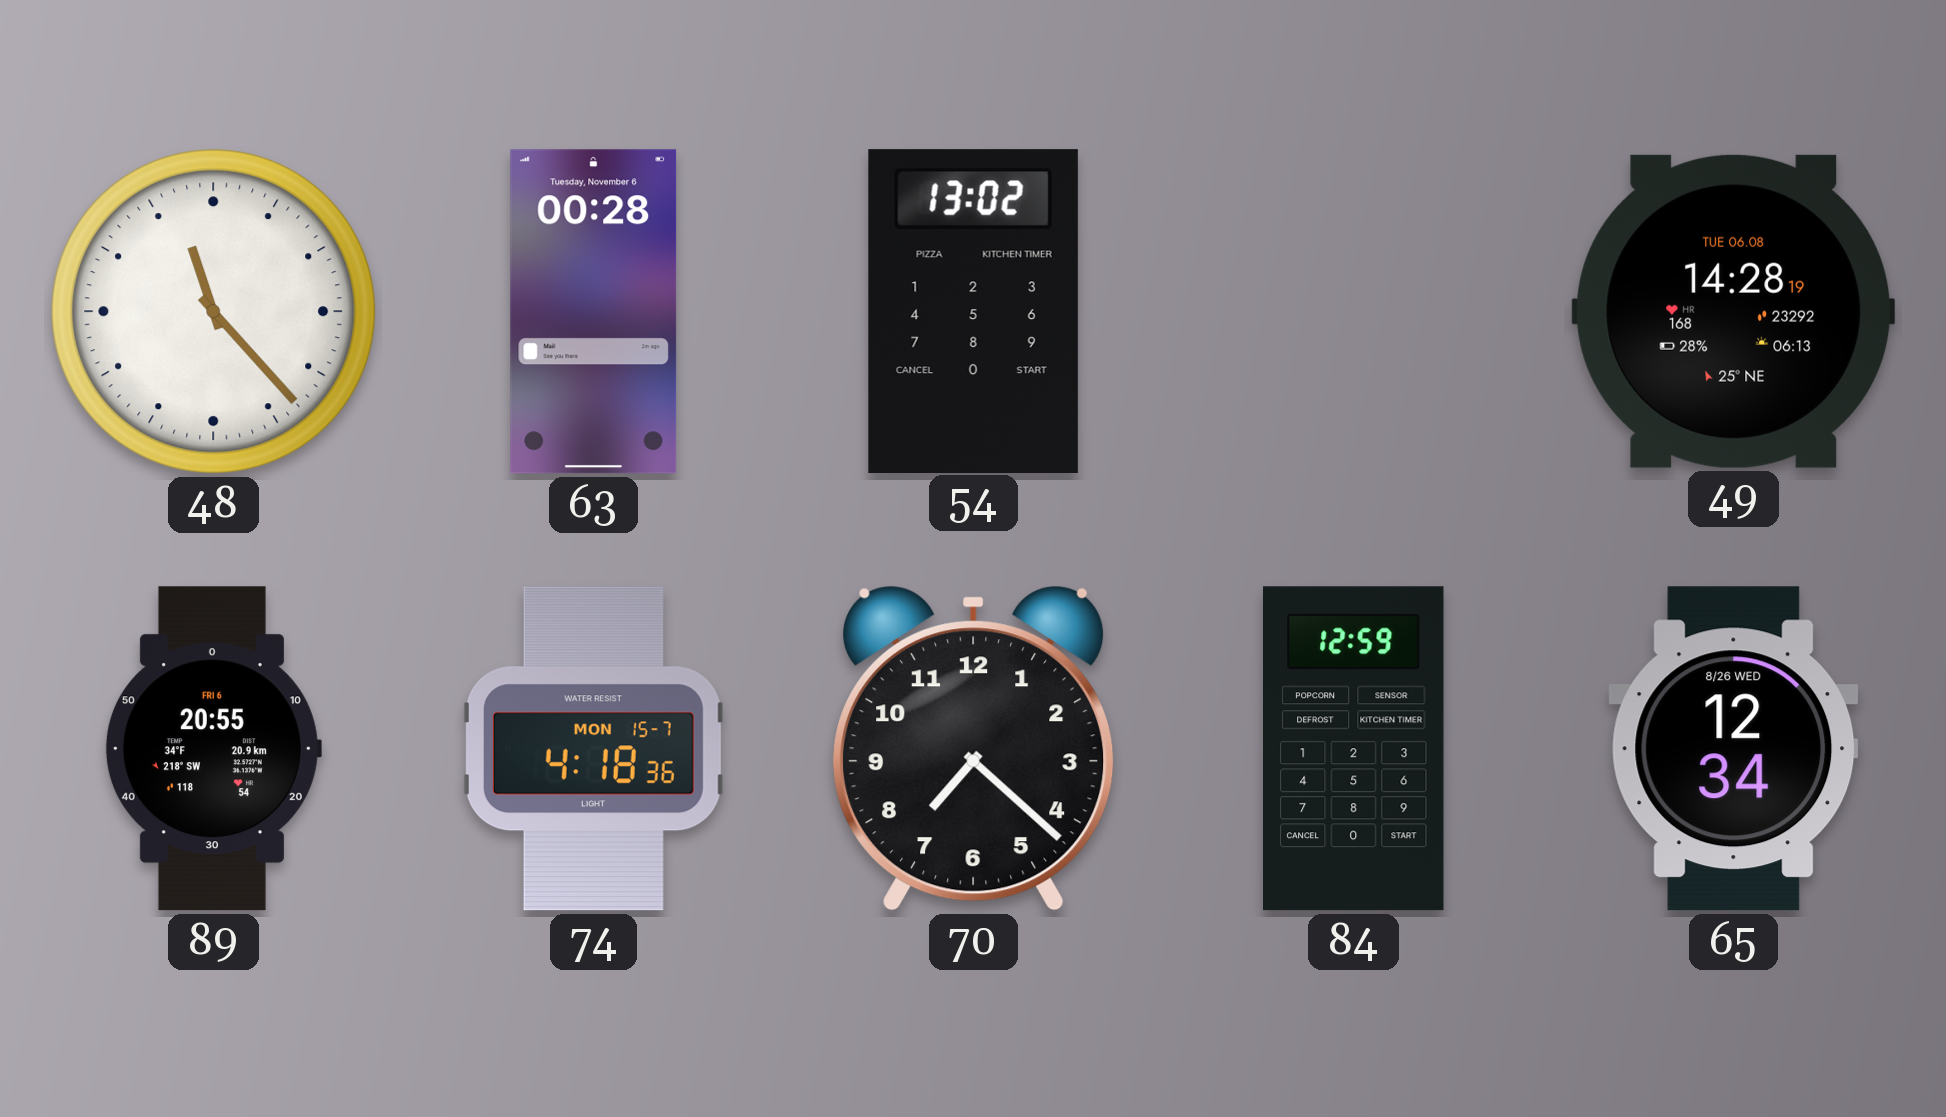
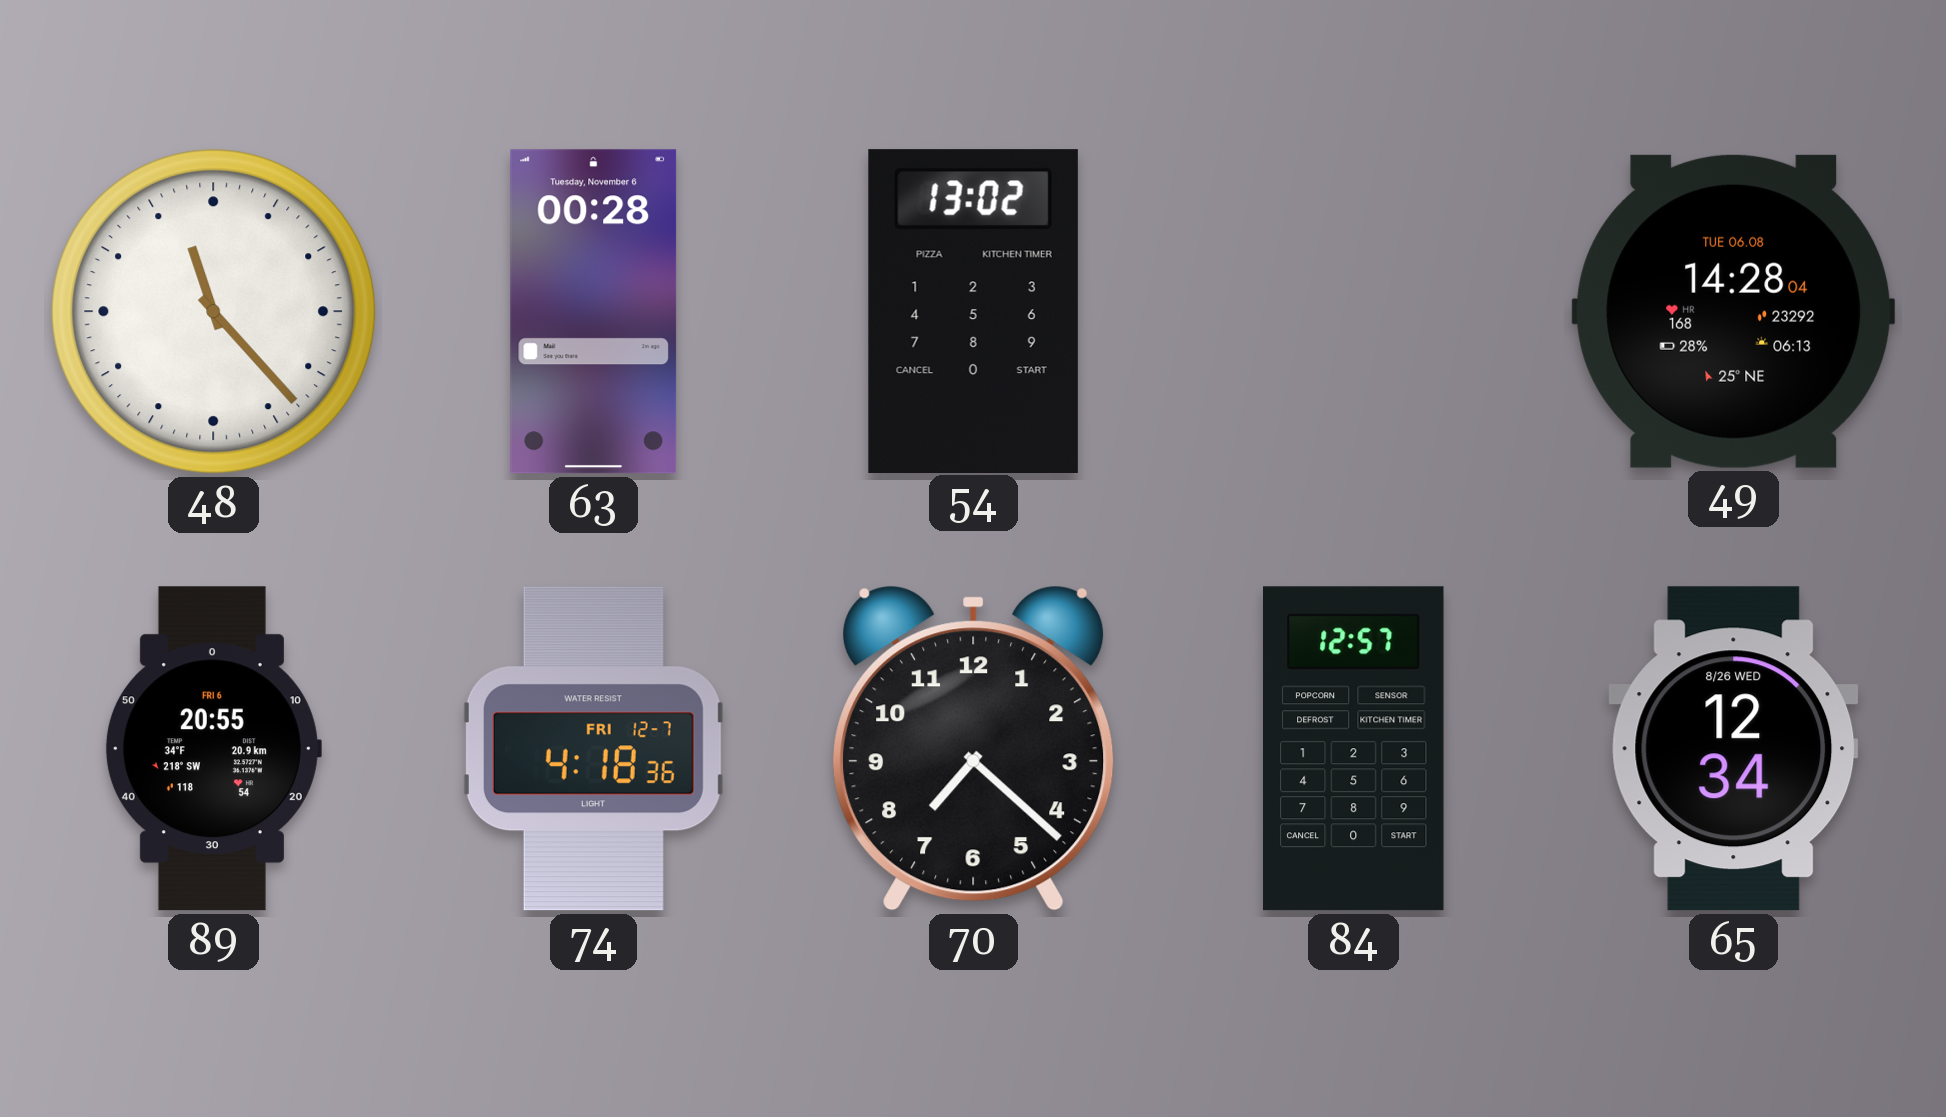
49: 14:28:19 -> 14:28:04 (1734, 311)
74 date: MON 15-7 -> FRI 12-7 (593, 749)
84: 12:59 -> 12:57 (1354, 749)
